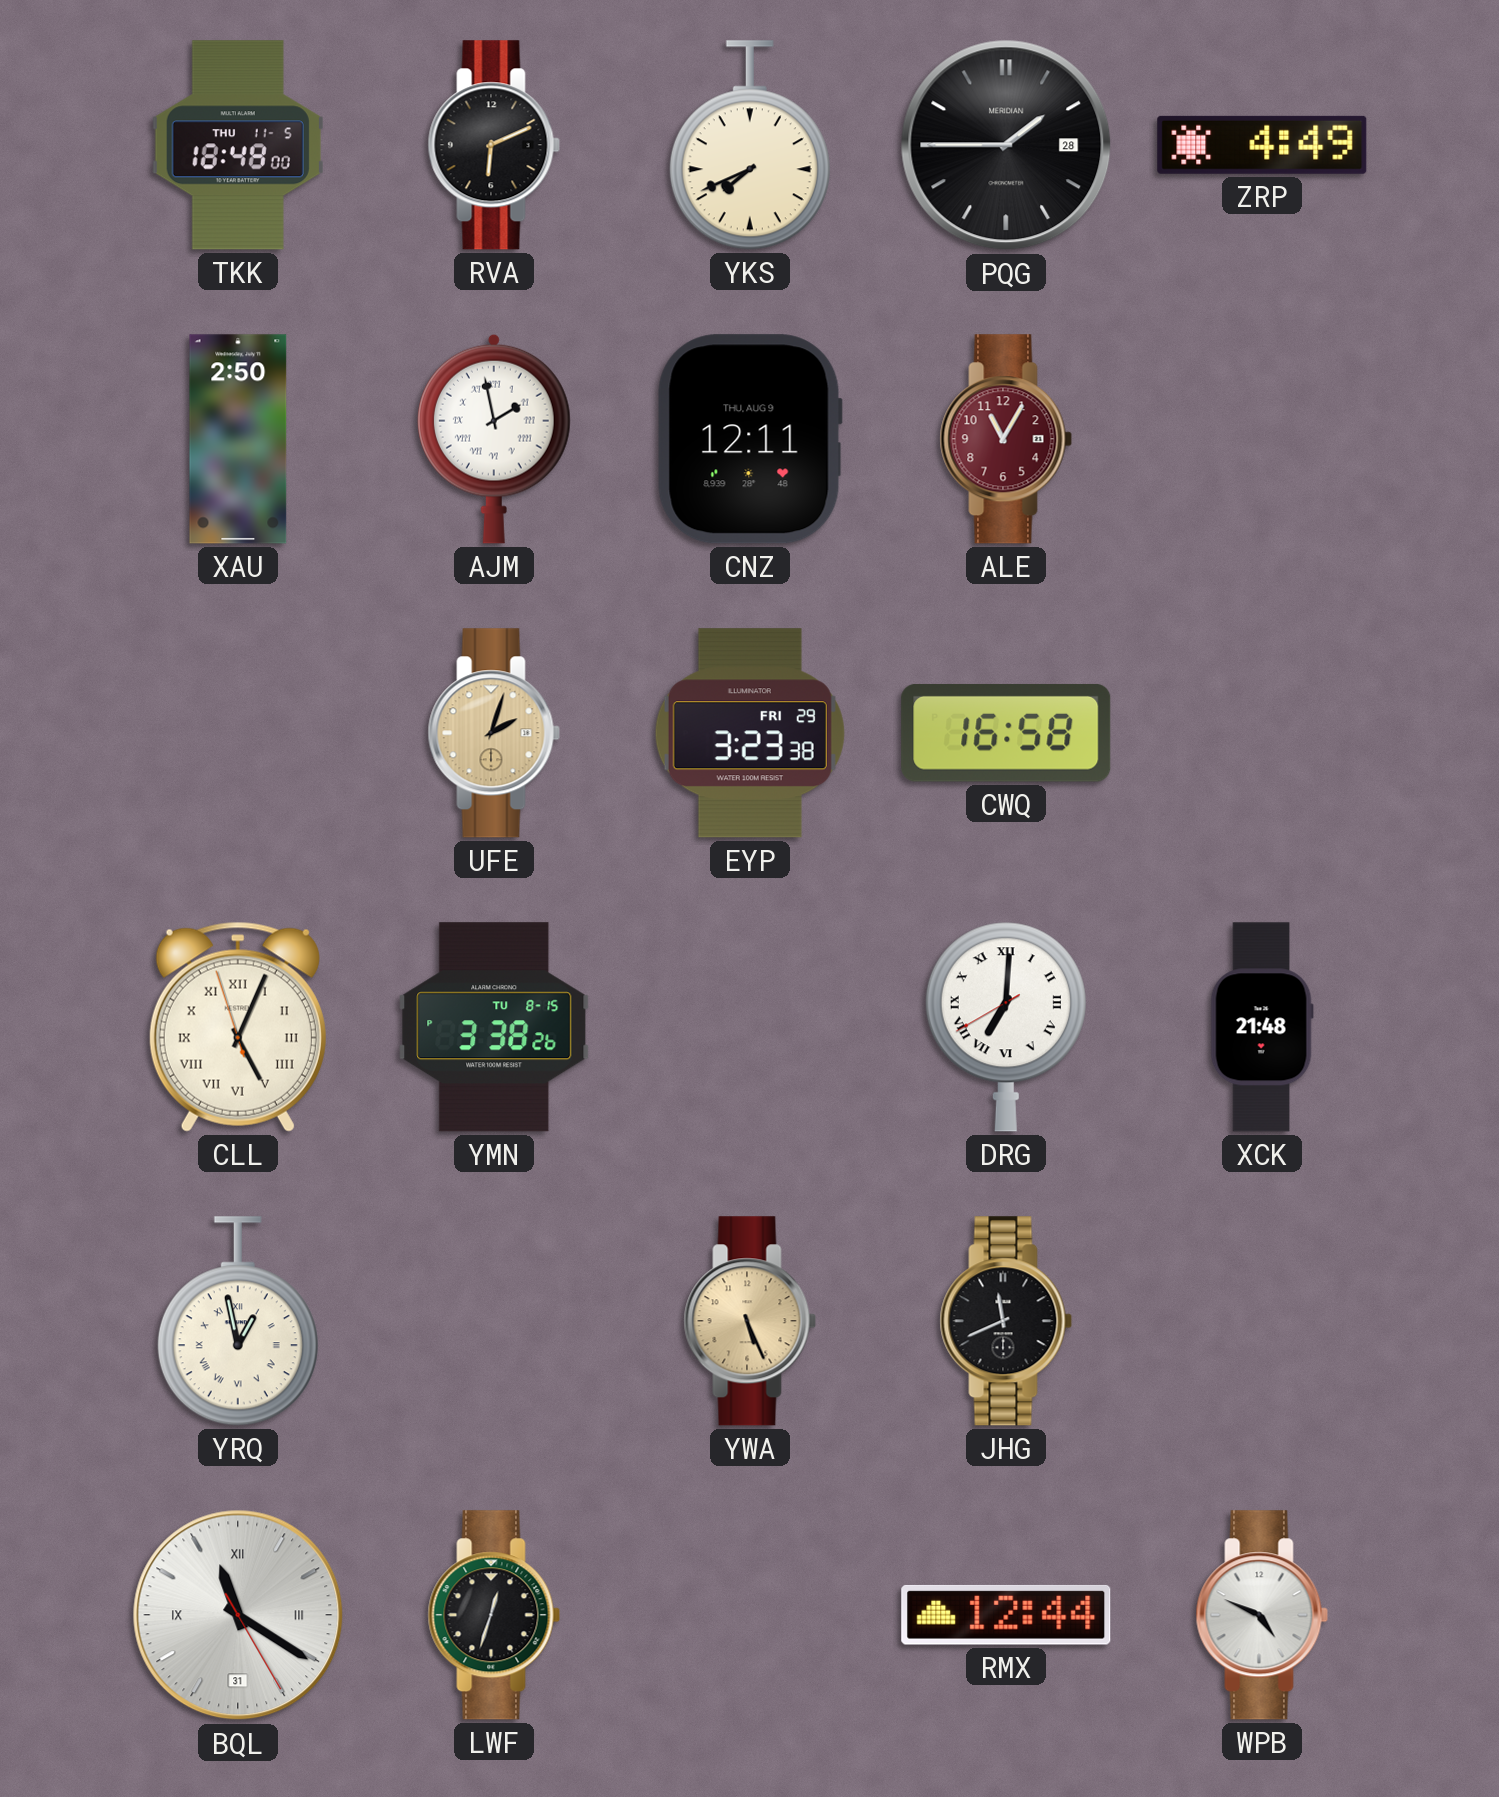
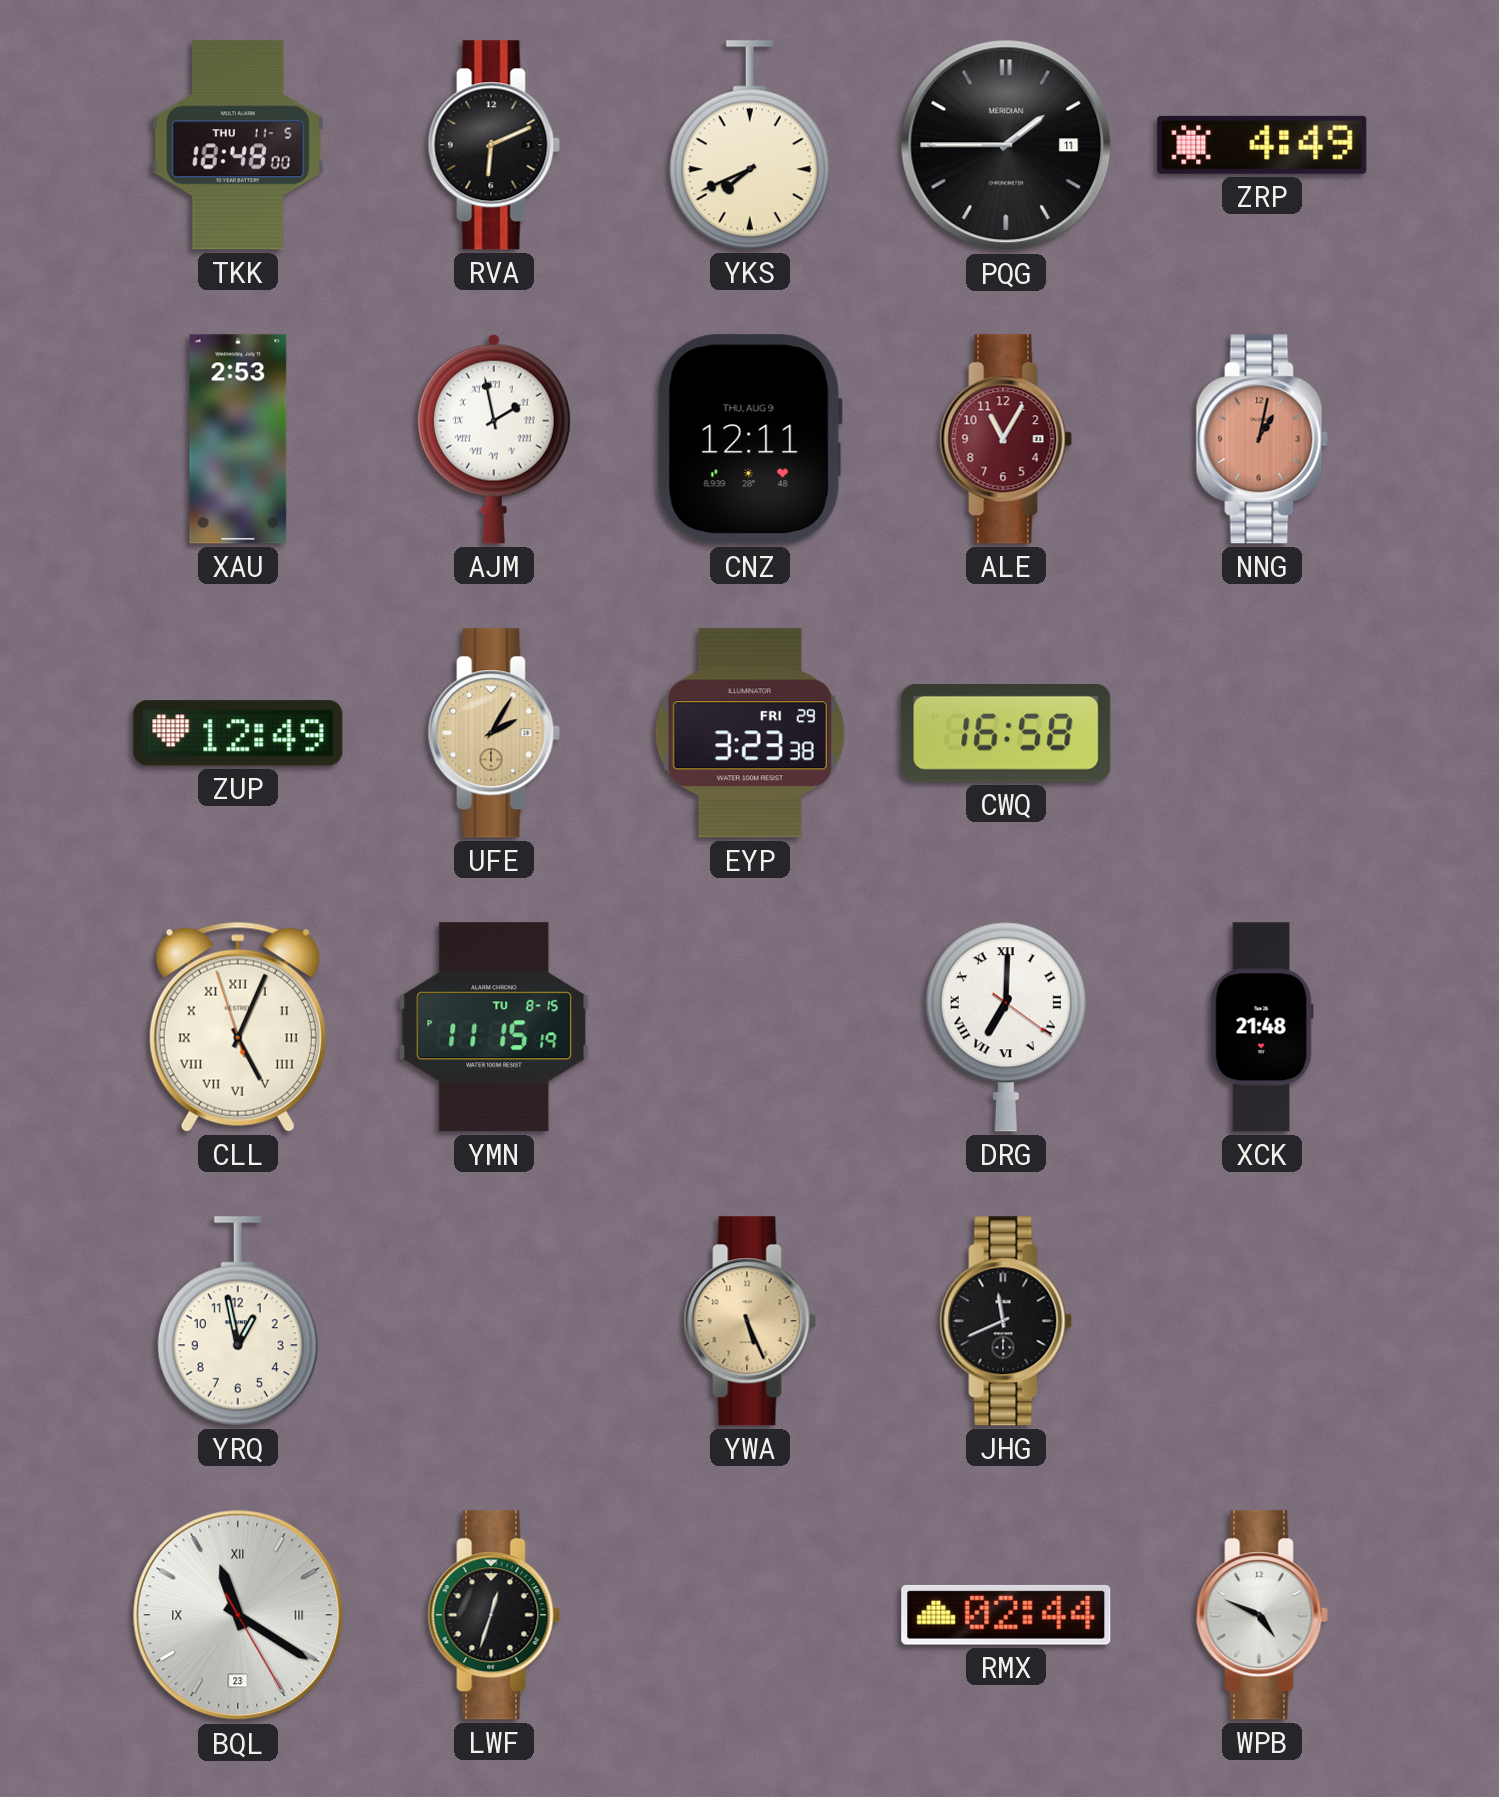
PQG date: 28 -> 11 (1006, 145)
XAU: 2:50 -> 2:53 (238, 439)
NNG: none -> 1:02 (1262, 439)
ZUP: none -> 12:49 (238, 733)
UFE: 2:03 -> 2:05 (494, 733)
YMN: 3:38 -> 11:15 (494, 1027)
DRG: 7:00:40 -> 7:00:21 (1006, 1027)
YRQ numerals: Roman -> Arabic (238, 1321)
BQL date: 31 -> 23 (238, 1615)
RMX: 12:44 -> 02:44 (1006, 1615)
